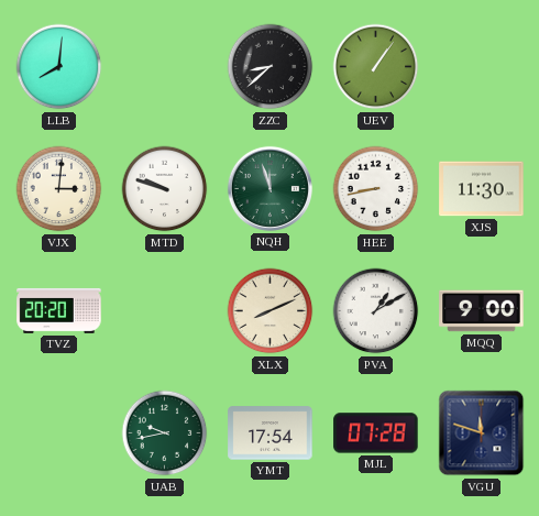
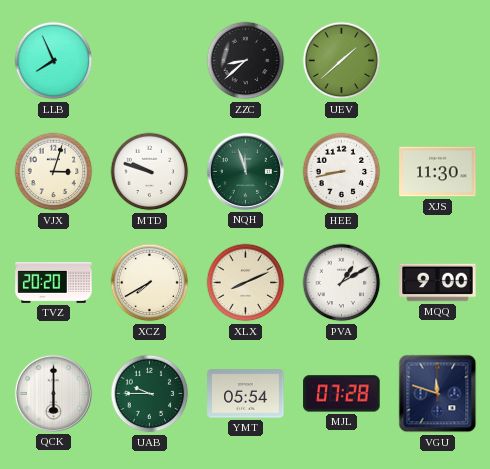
LLB: 8:01 -> 7:56 (54, 61)
UEV: 1:06 -> 1:38 (342, 61)
VJX: 3:01 -> 3:03 (54, 172)
XCZ: none -> 7:40 (150, 283)
QCK: none -> 6:00 (53, 393)
UAB: 9:43 -> 9:45 (150, 394)
YMT: 17:54 -> 05:54 (246, 394)
